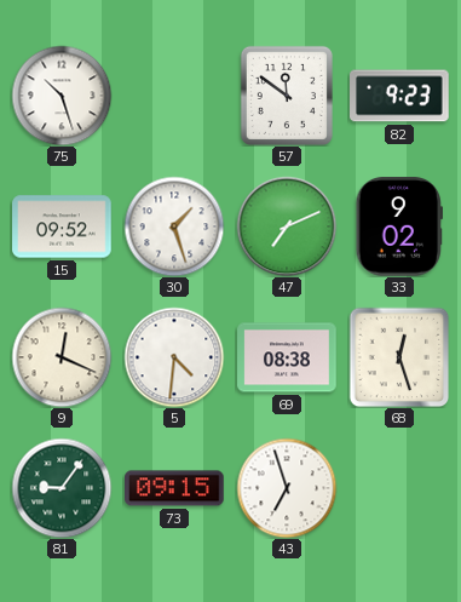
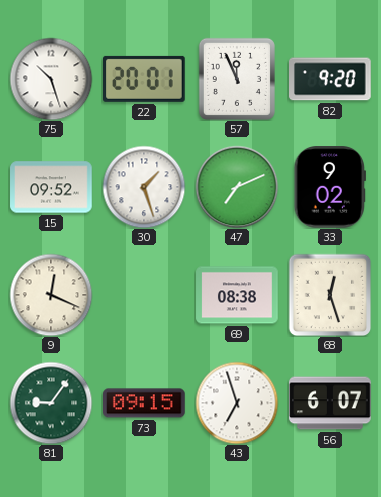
22: none -> 20:01 (145, 79)
57: 11:51 -> 11:56 (237, 79)
82: 9:23 -> 9:20 (331, 79)
5: 4:31 -> none (174, 357)
56: none -> 6:07 (330, 403)
